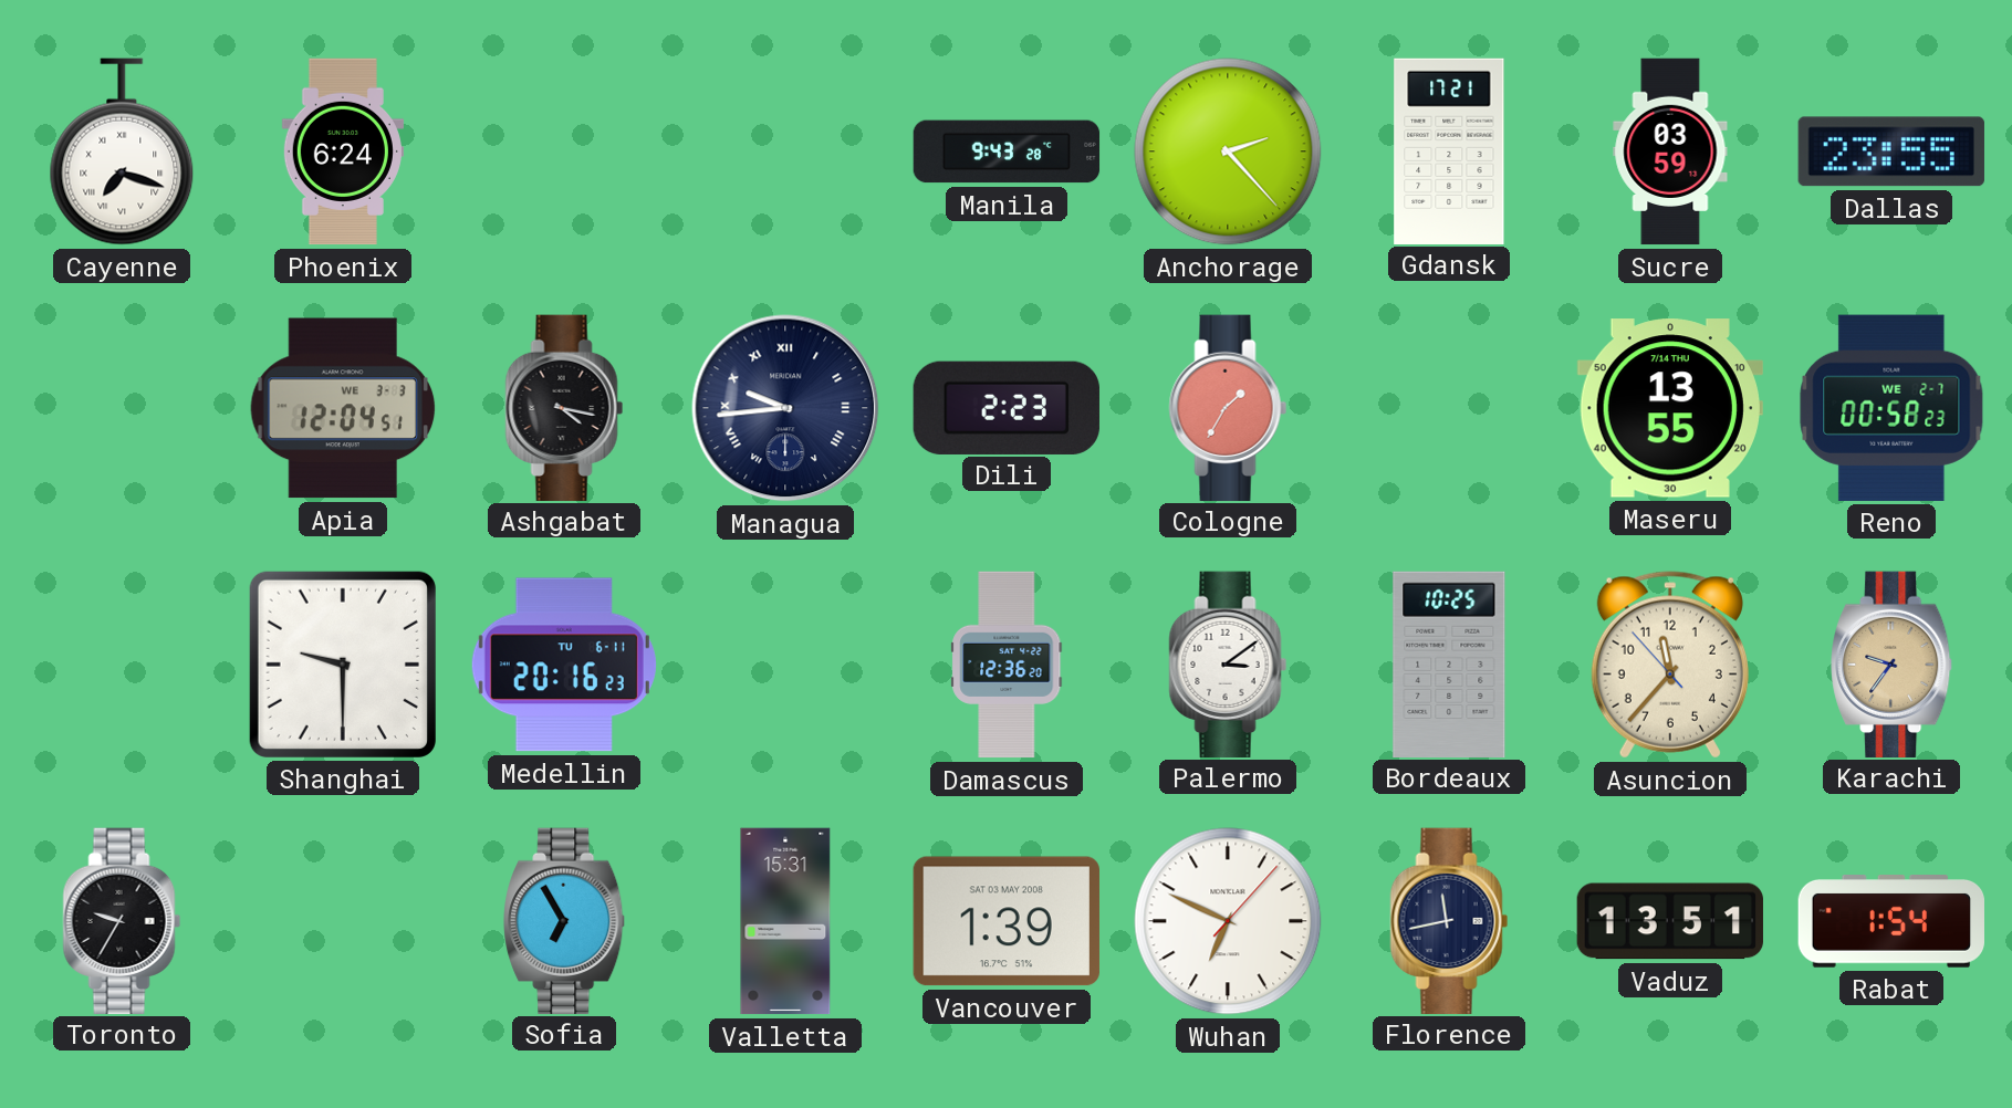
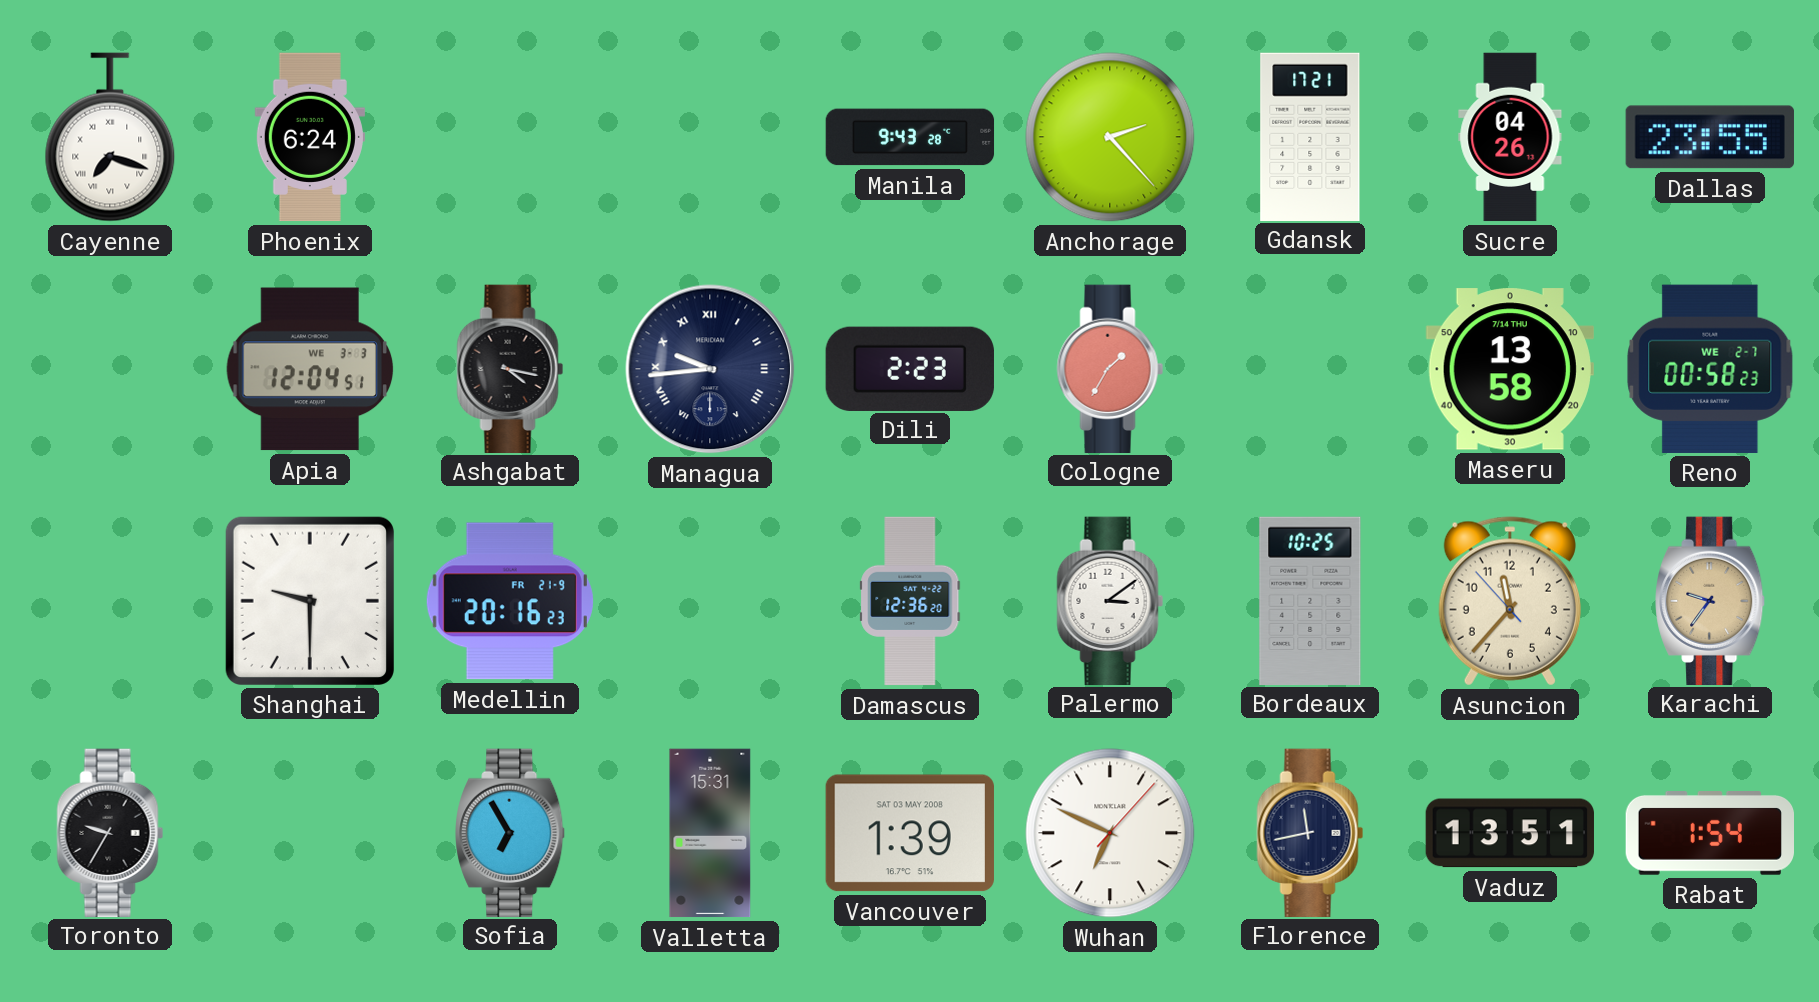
Sucre: 03:59 -> 04:26 (1510, 137)
Maseru: 13:55 -> 13:58 (1510, 369)
Medellin date: TU 6-11 -> FR 21-9 (510, 601)
